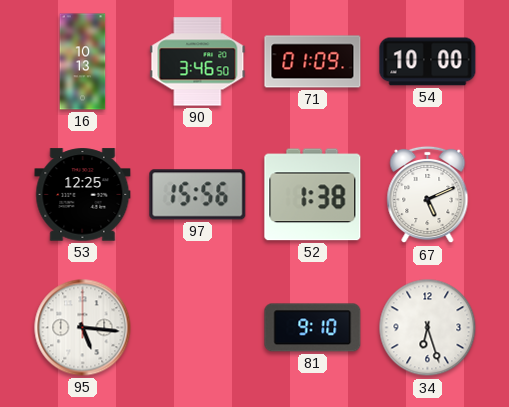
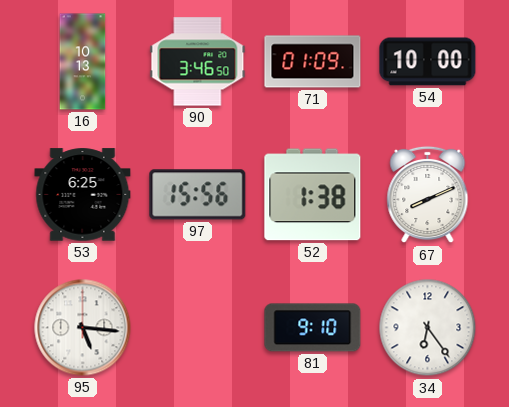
53: 12:25 -> 6:25 (83, 195)
67: 5:11 -> 8:11 (428, 195)
34: 6:27 -> 6:24 (428, 328)
